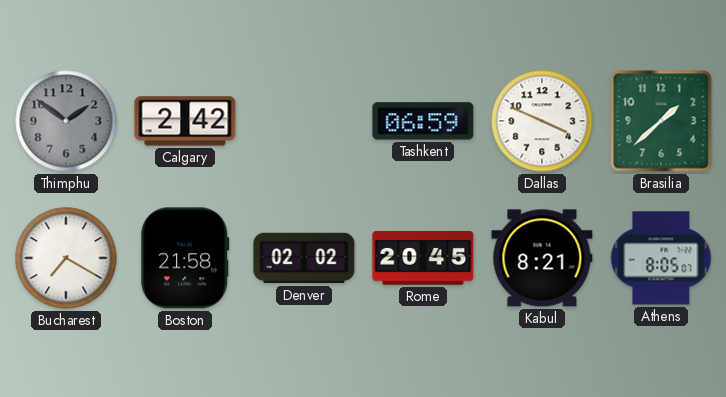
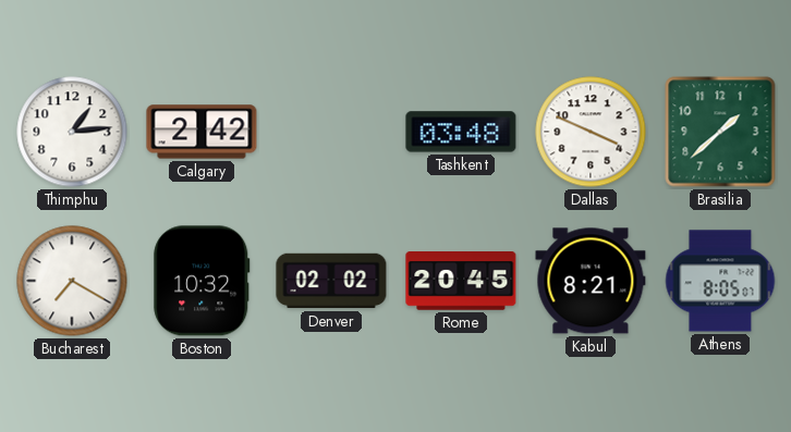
Thimphu: 1:51 -> 1:14 (72, 132)
Thimphu dial: grey -> white (72, 132)
Tashkent: 06:59 -> 03:48 (461, 132)
Boston: 21:58 -> 10:32 (202, 281)
